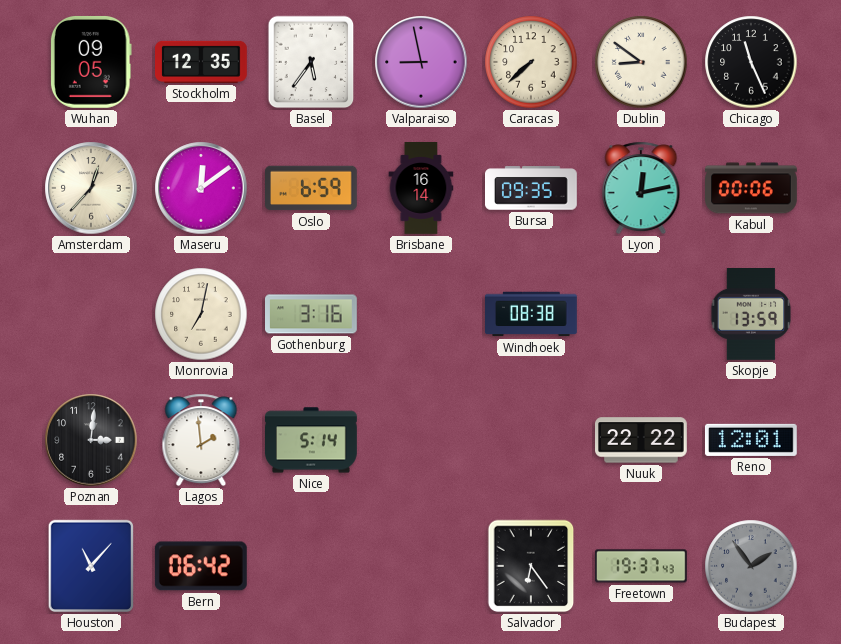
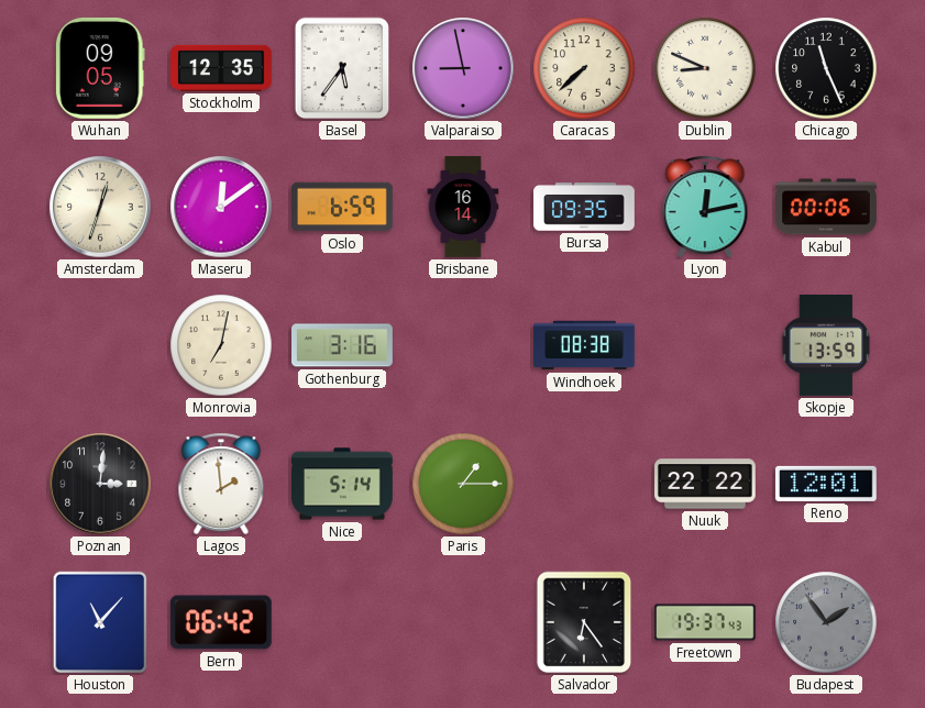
Dublin: 8:51 -> 8:49 (705, 68)
Amsterdam: 12:37 -> 12:33 (100, 207)
Paris: none -> 1:15 (463, 484)
